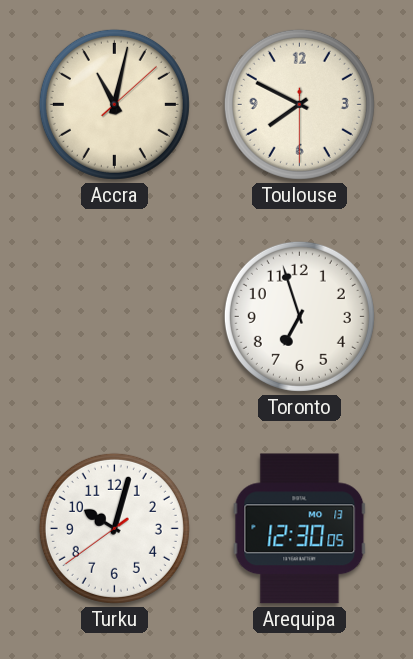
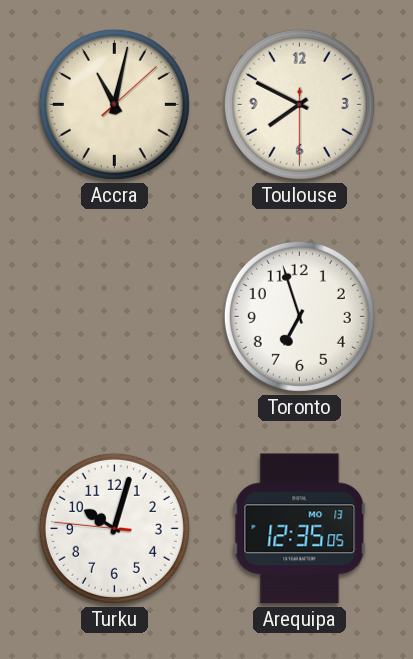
Turku: 10:02:39 -> 10:02:46 (114, 528)
Arequipa: 12:30 -> 12:35 (300, 529)
